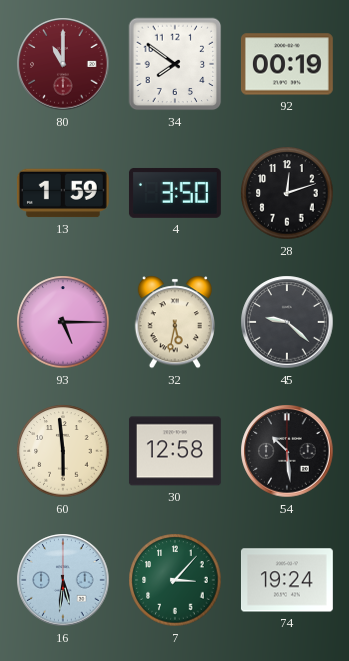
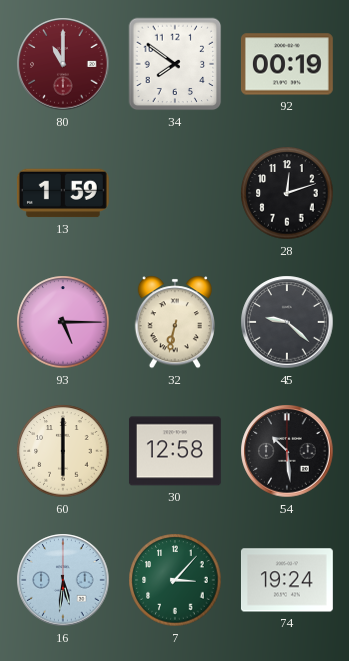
4: 3:50 -> none (175, 193)
32: 5:32 -> 6:32 (175, 322)
60: 5:59 -> 6:00 (63, 451)
